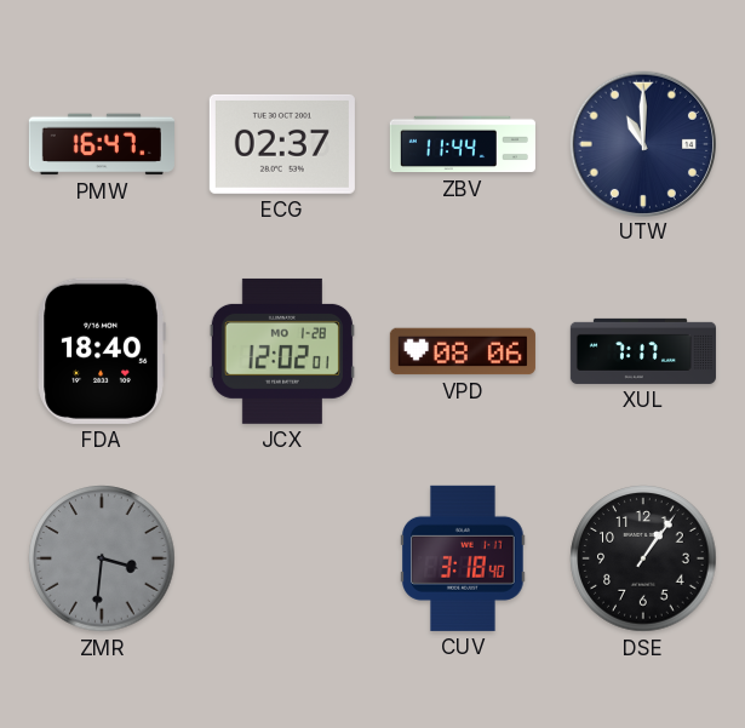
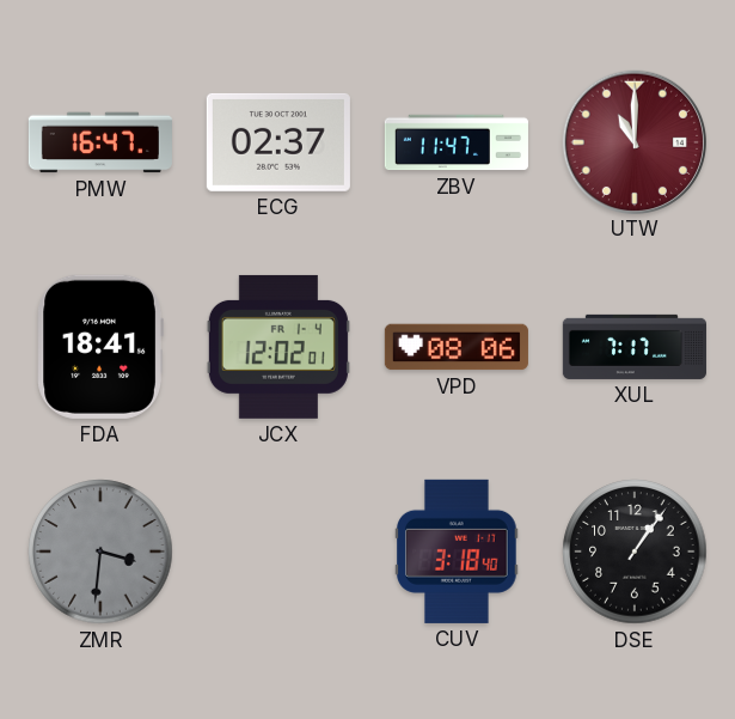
ZBV: 11:44 -> 11:47 (457, 142)
UTW dial: navy -> burgundy (633, 141)
FDA: 18:40 -> 18:41 (100, 347)
JCX date: MO 1-28 -> FR 1-4 (278, 347)
